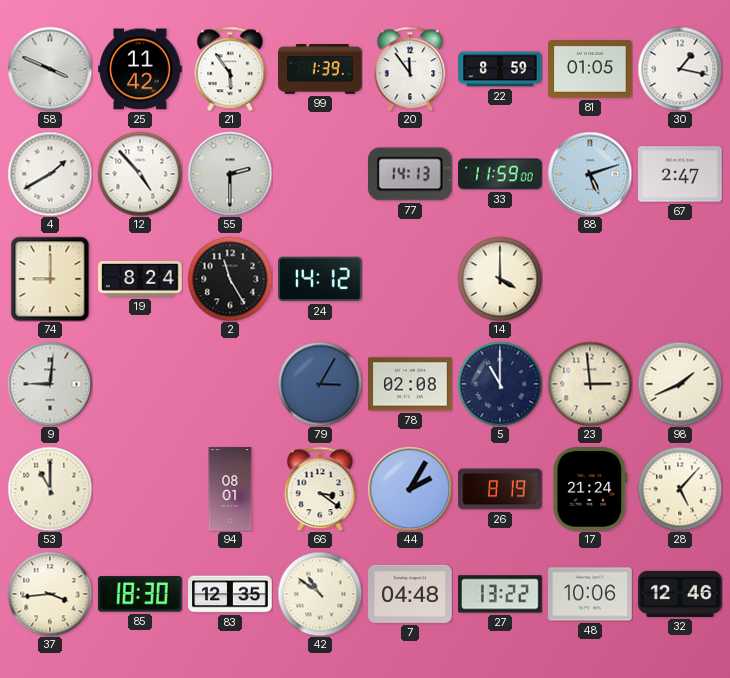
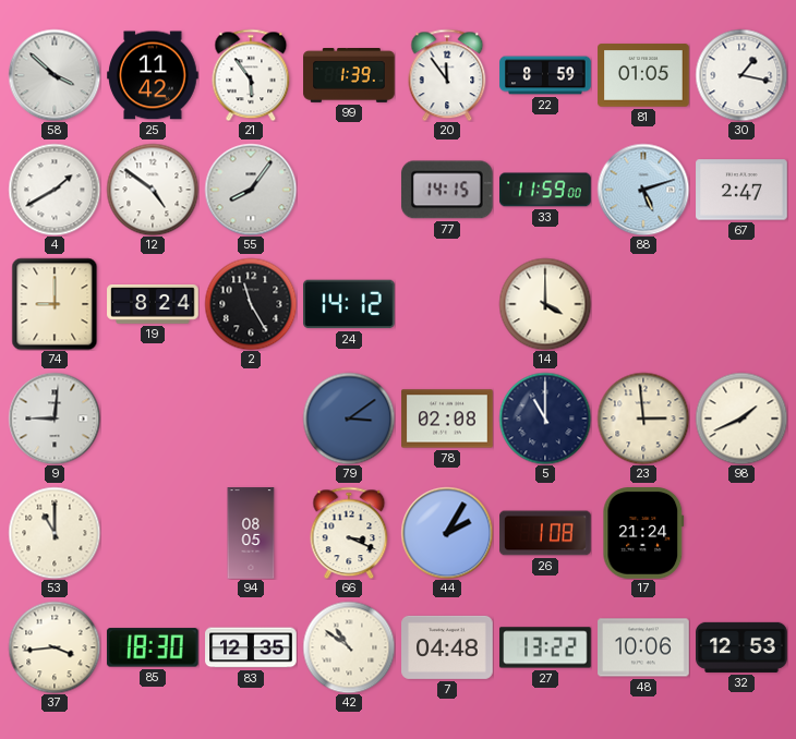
58: 3:49 -> 3:52 (55, 75)
12: 4:53 -> 4:51 (153, 190)
55: 2:30 -> 8:06 (251, 190)
77: 14:13 -> 14:15 (447, 190)
79: 3:05 -> 3:09 (349, 419)
94: 08:01 -> 08:05 (251, 533)
66: 3:21 -> 3:19 (349, 533)
26: 8:19 -> 1:08 (545, 533)
28: 5:07 -> none (680, 489)
32: 12:46 -> 12:53 (741, 647)
